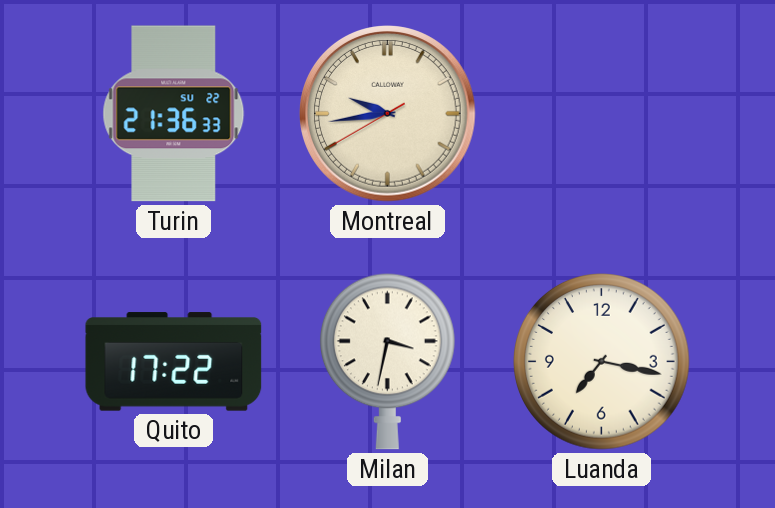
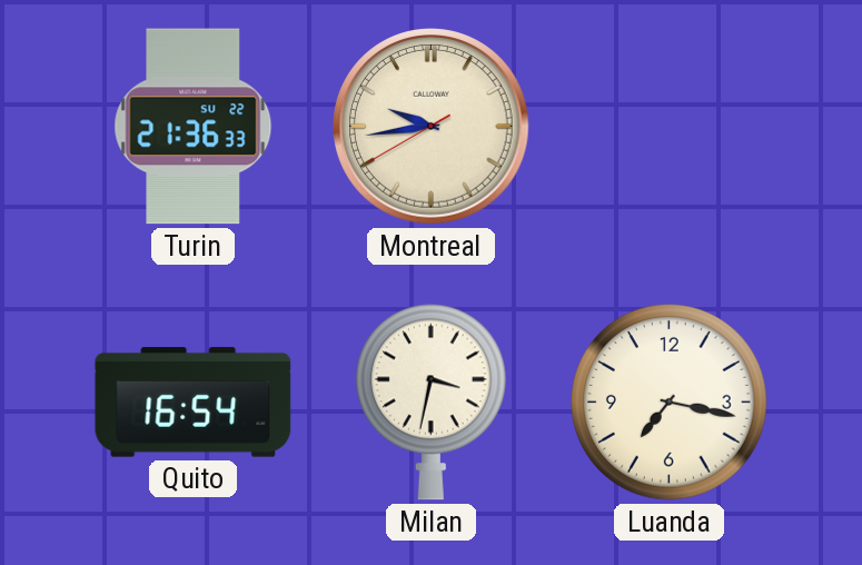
Quito: 17:22 -> 16:54 (194, 403)
